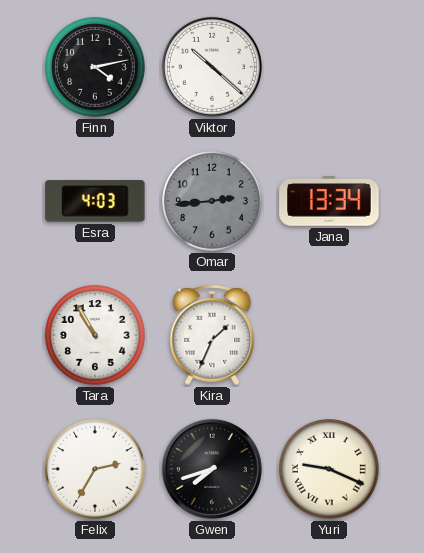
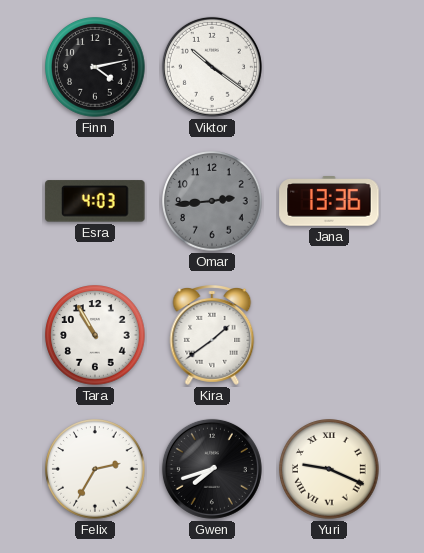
Viktor: 10:22 -> 10:21 (212, 67)
Jana: 13:34 -> 13:36 (329, 202)
Kira: 1:34 -> 1:39 (212, 336)
